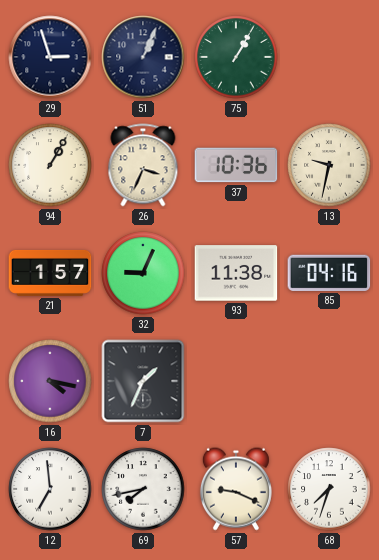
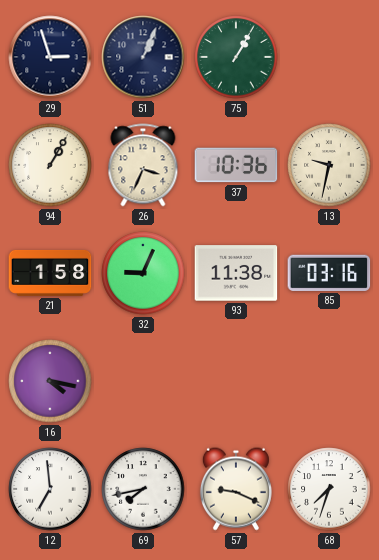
21: 1:57 -> 1:58 (50, 273)
85: 04:16 -> 03:16 (329, 273)
7: 1:34 -> none (143, 381)
